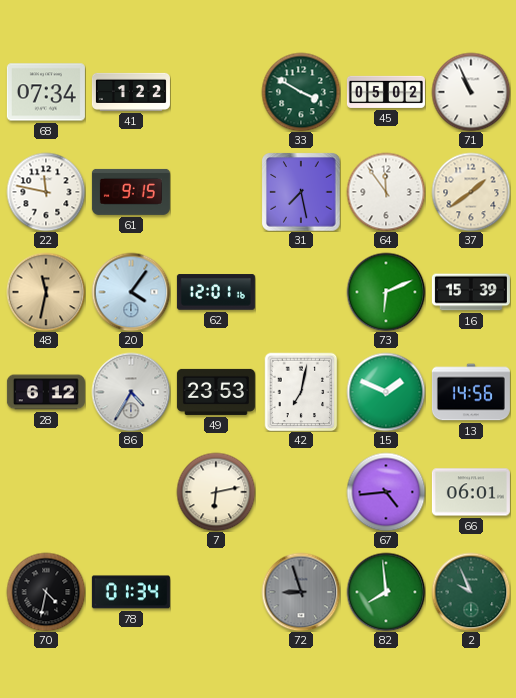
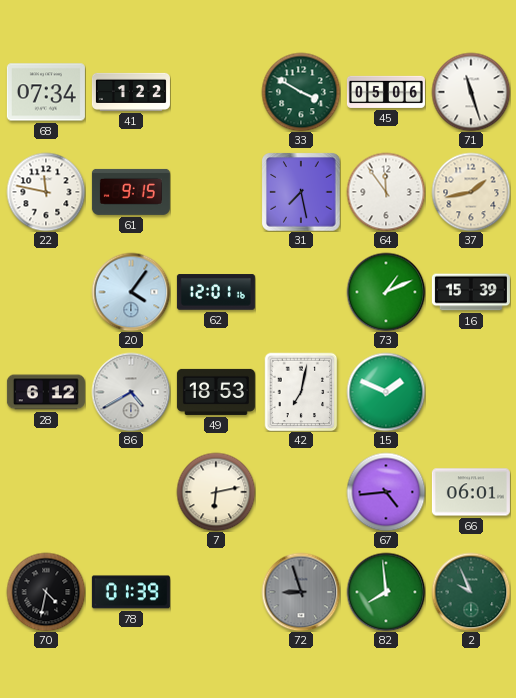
45: 05:02 -> 05:06 (386, 92)
71: 10:56 -> 11:27 (471, 92)
37: 1:39 -> 1:43 (471, 192)
48: 11:32 -> none (46, 292)
73: 6:11 -> 1:11 (386, 292)
86: 4:35 -> 4:40 (131, 392)
49: 23:53 -> 18:53 (216, 392)
13: 14:56 -> none (471, 392)
78: 01:34 -> 01:39 (131, 592)
